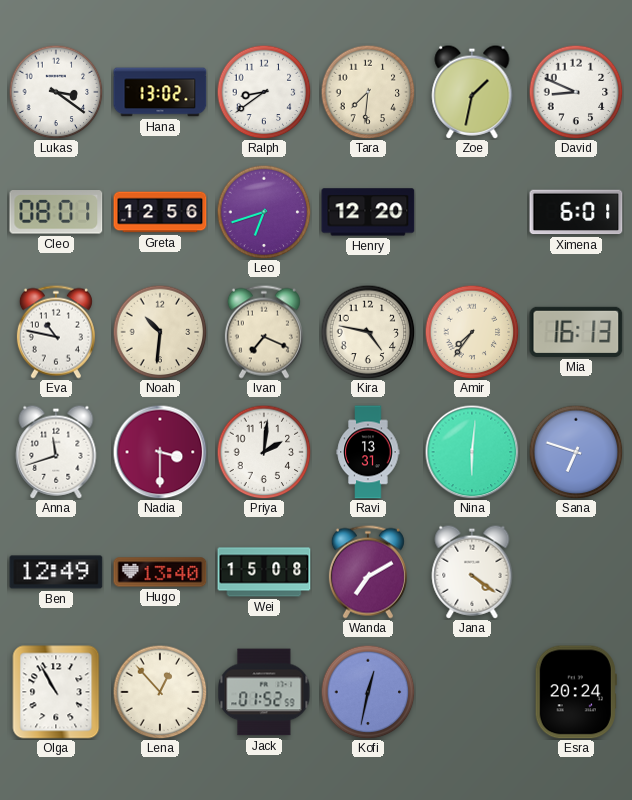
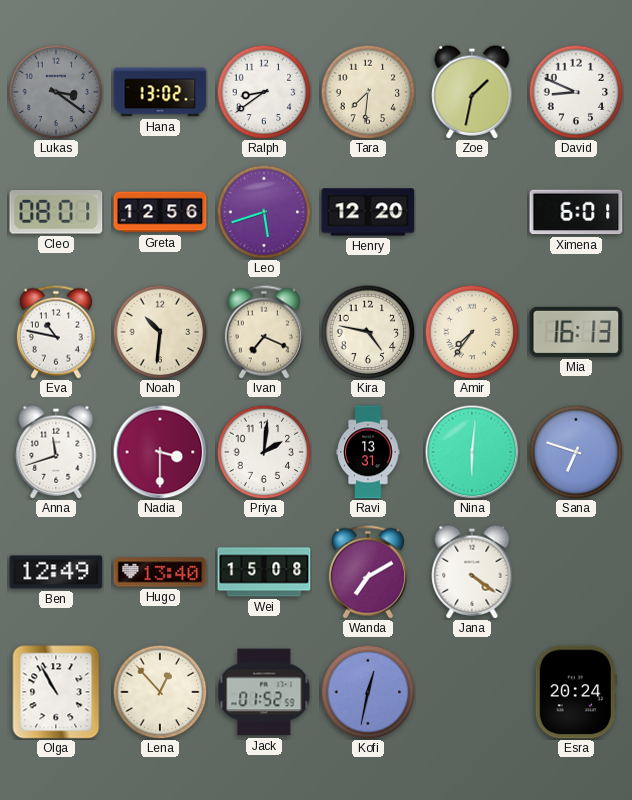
Lukas dial: white -> grey (56, 92)
Leo: 6:42 -> 5:42 (264, 212)
